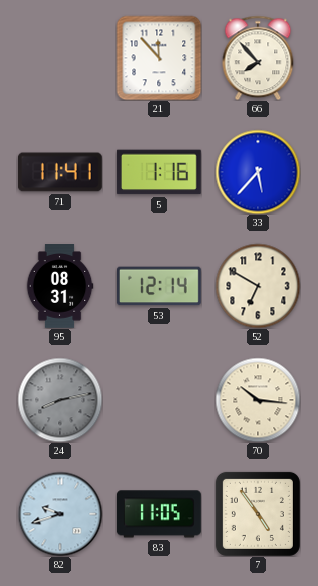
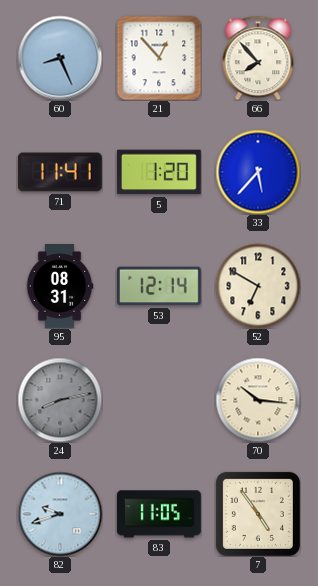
60: none -> 8:26 (60, 58)
21: 11:53 -> 12:53 (159, 58)
5: 1:16 -> 1:20 (159, 172)
